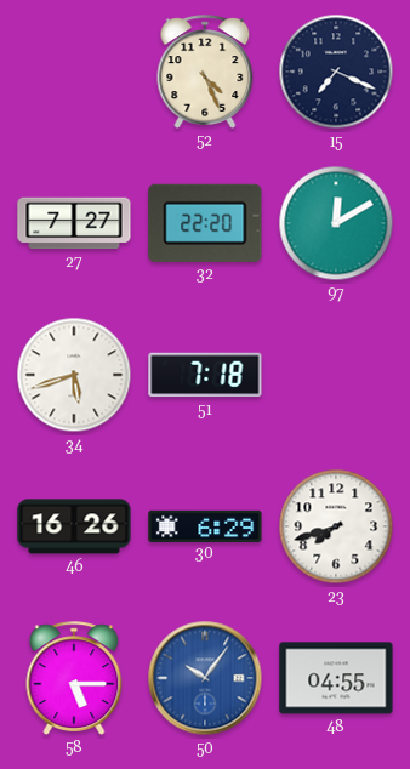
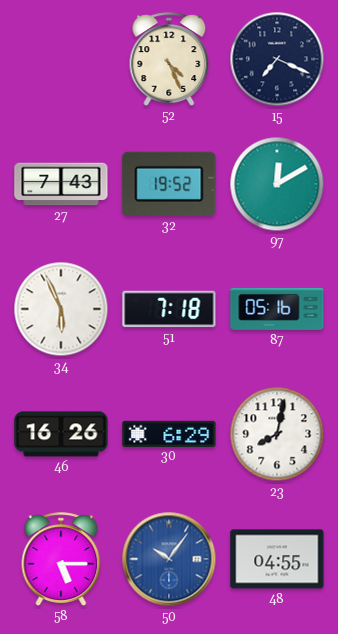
27: 7:27 -> 7:43 (61, 184)
32: 22:20 -> 19:52 (169, 184)
34: 5:42 -> 5:56 (61, 309)
87: none -> 05:16 (277, 309)
23: 7:42 -> 8:02 (277, 434)
